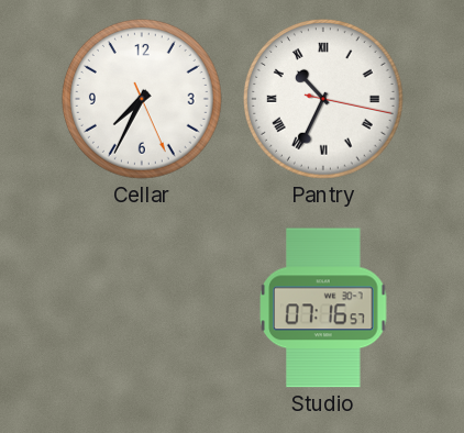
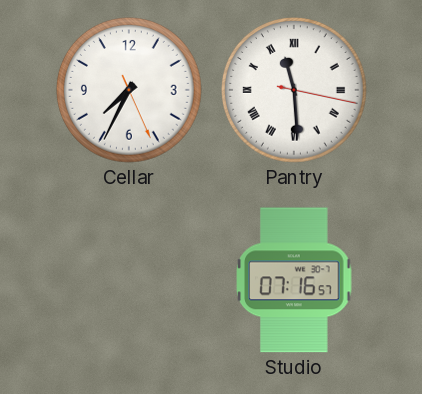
Pantry: 10:34 -> 11:29 (295, 91)
